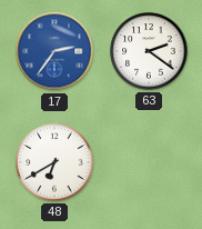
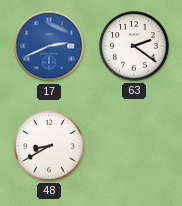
17: 2:36 -> 2:41 (49, 46)
48: 6:40 -> 8:40 (49, 146)
